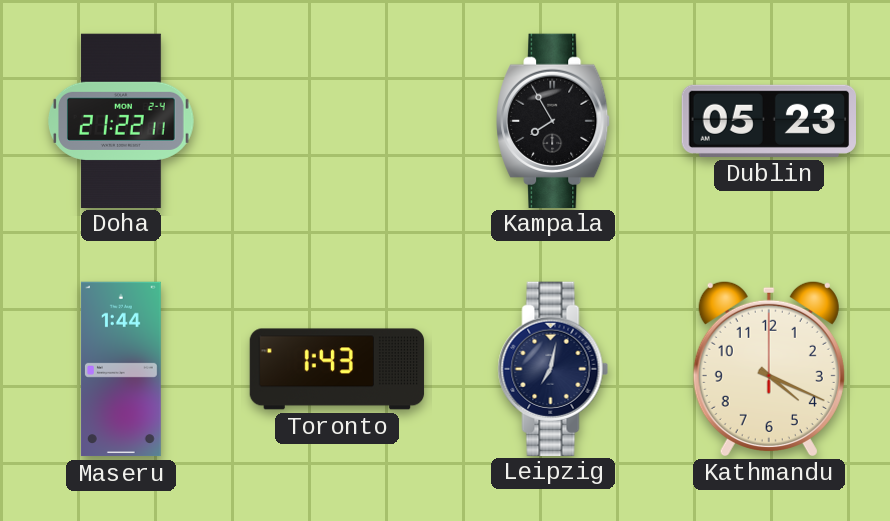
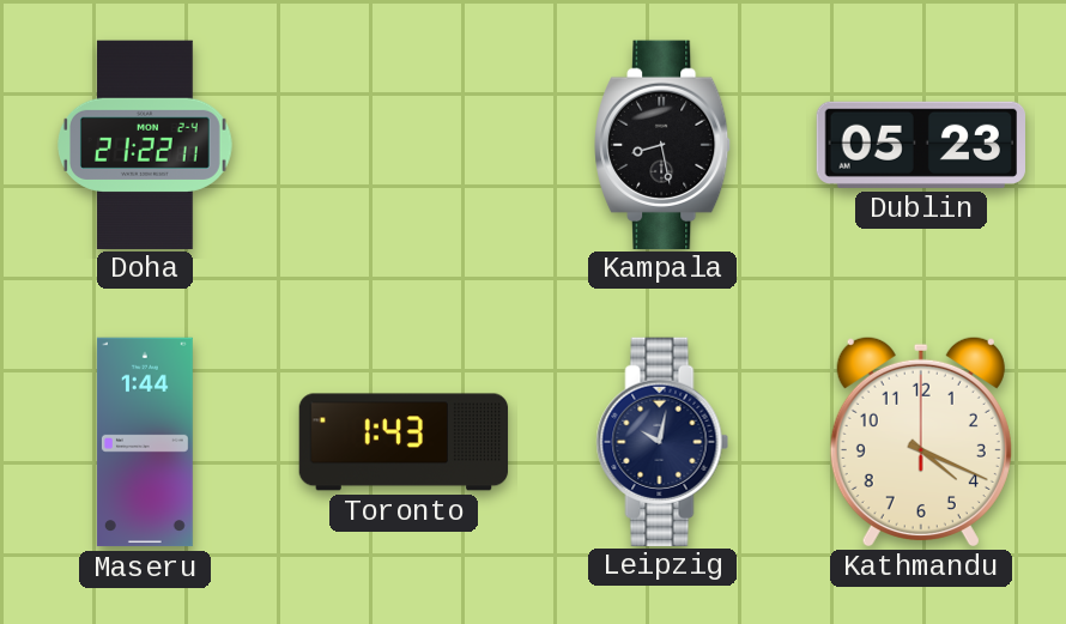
Kampala: 7:55 -> 8:28 (664, 144)
Leipzig: 7:02 -> 10:02 (662, 441)
